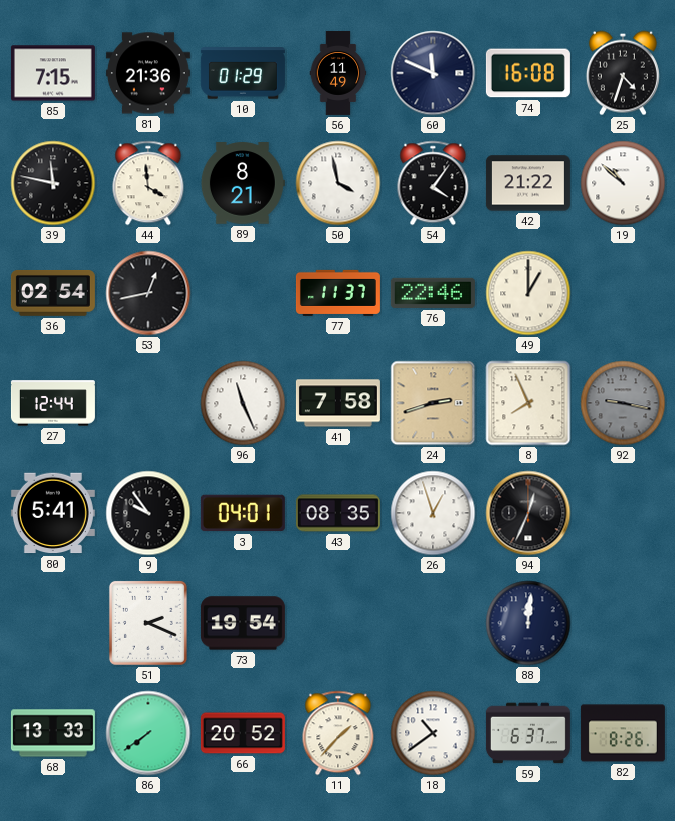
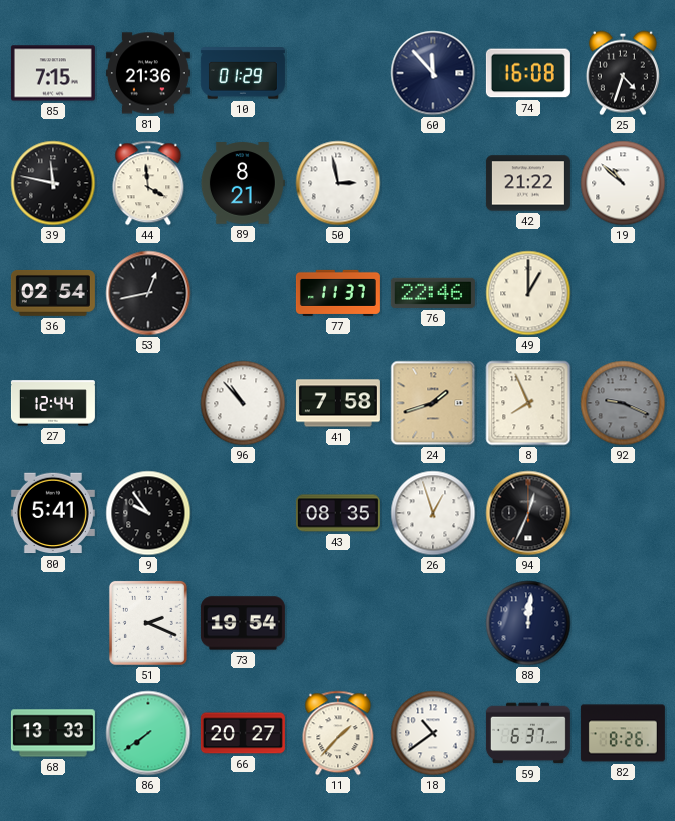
56: 11:49 -> none (338, 73)
60: 11:49 -> 11:53 (433, 73)
50: 3:58 -> 2:58 (338, 183)
54: 4:06 -> none (433, 183)
96: 11:26 -> 10:53 (243, 403)
24: 2:42 -> 1:42 (433, 403)
92: 9:17 -> 9:19 (623, 403)
3: 04:01 -> none (243, 513)
66: 20:52 -> 20:27 (243, 733)
